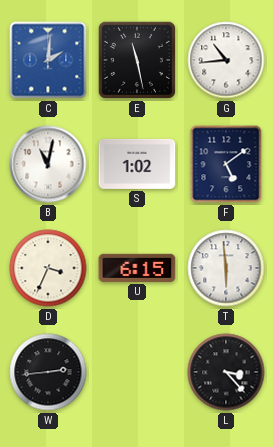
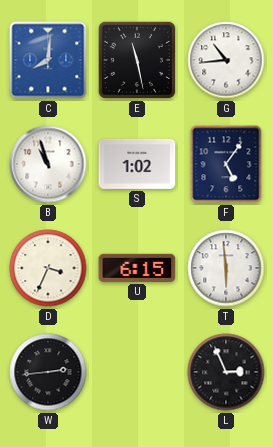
C: 2:01 -> 8:01 (48, 60)
B: 11:02 -> 10:57 (48, 164)
F: 5:09 -> 5:06 (226, 164)
L: 3:23 -> 2:56 (226, 372)
